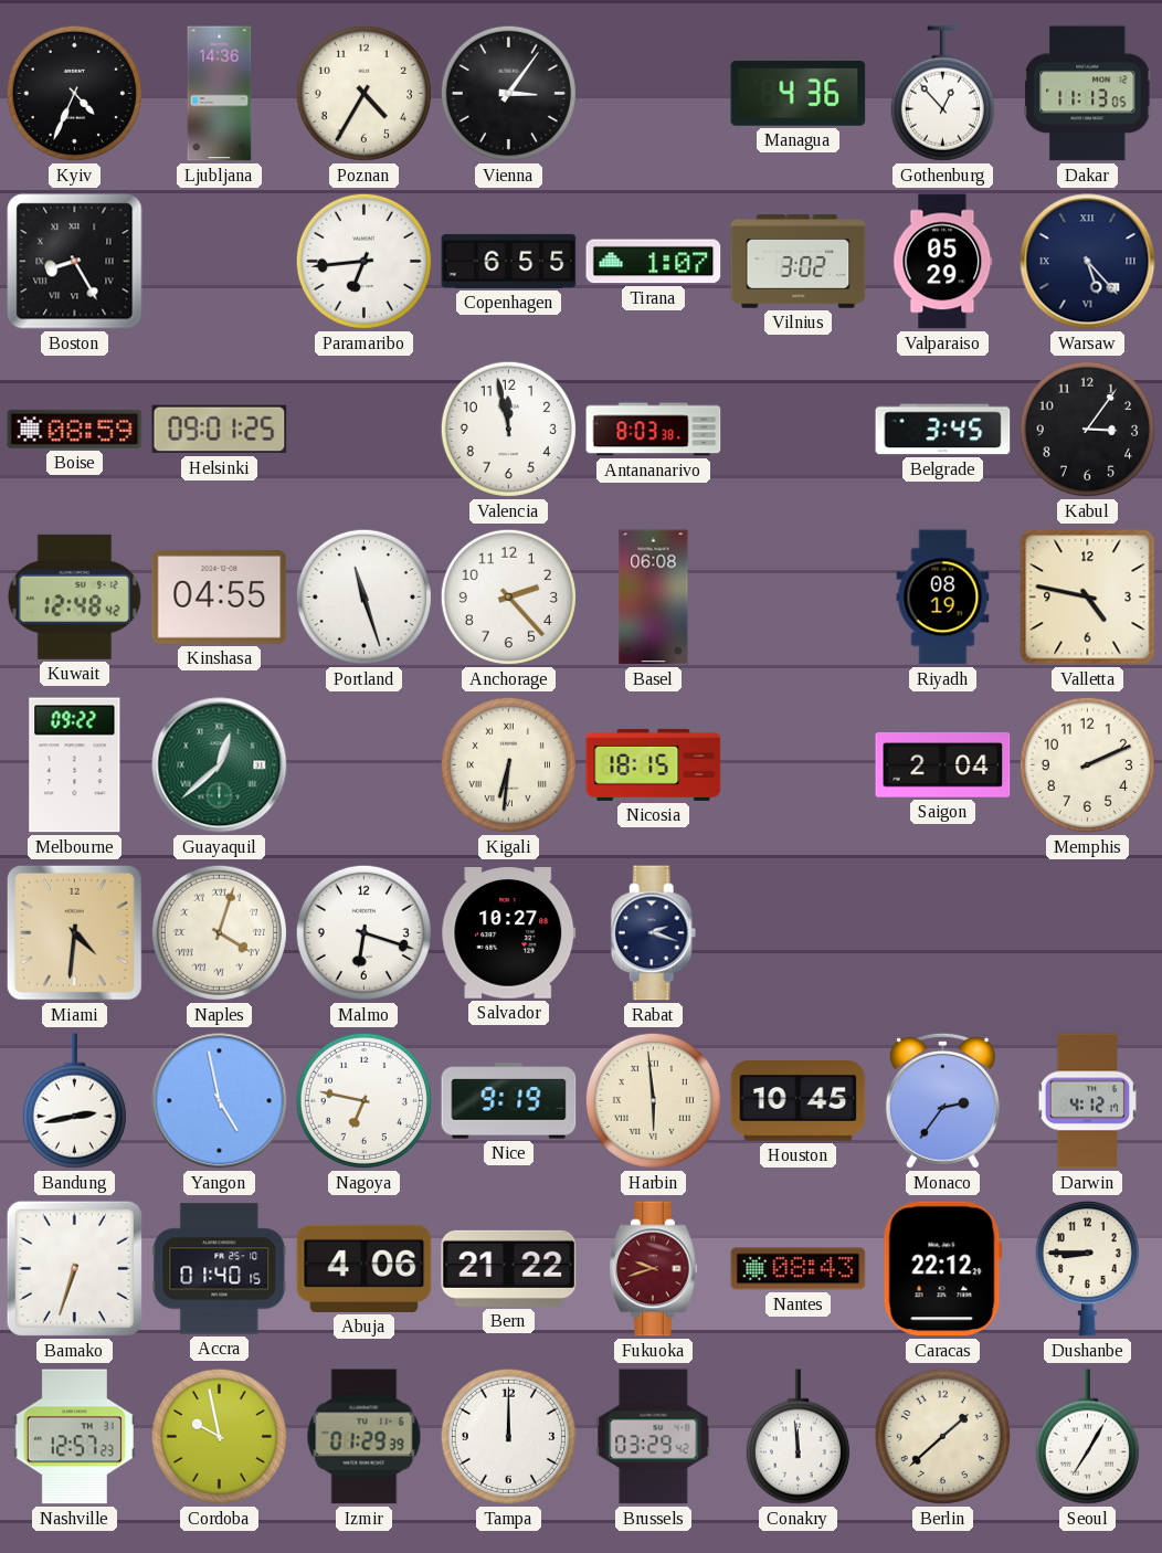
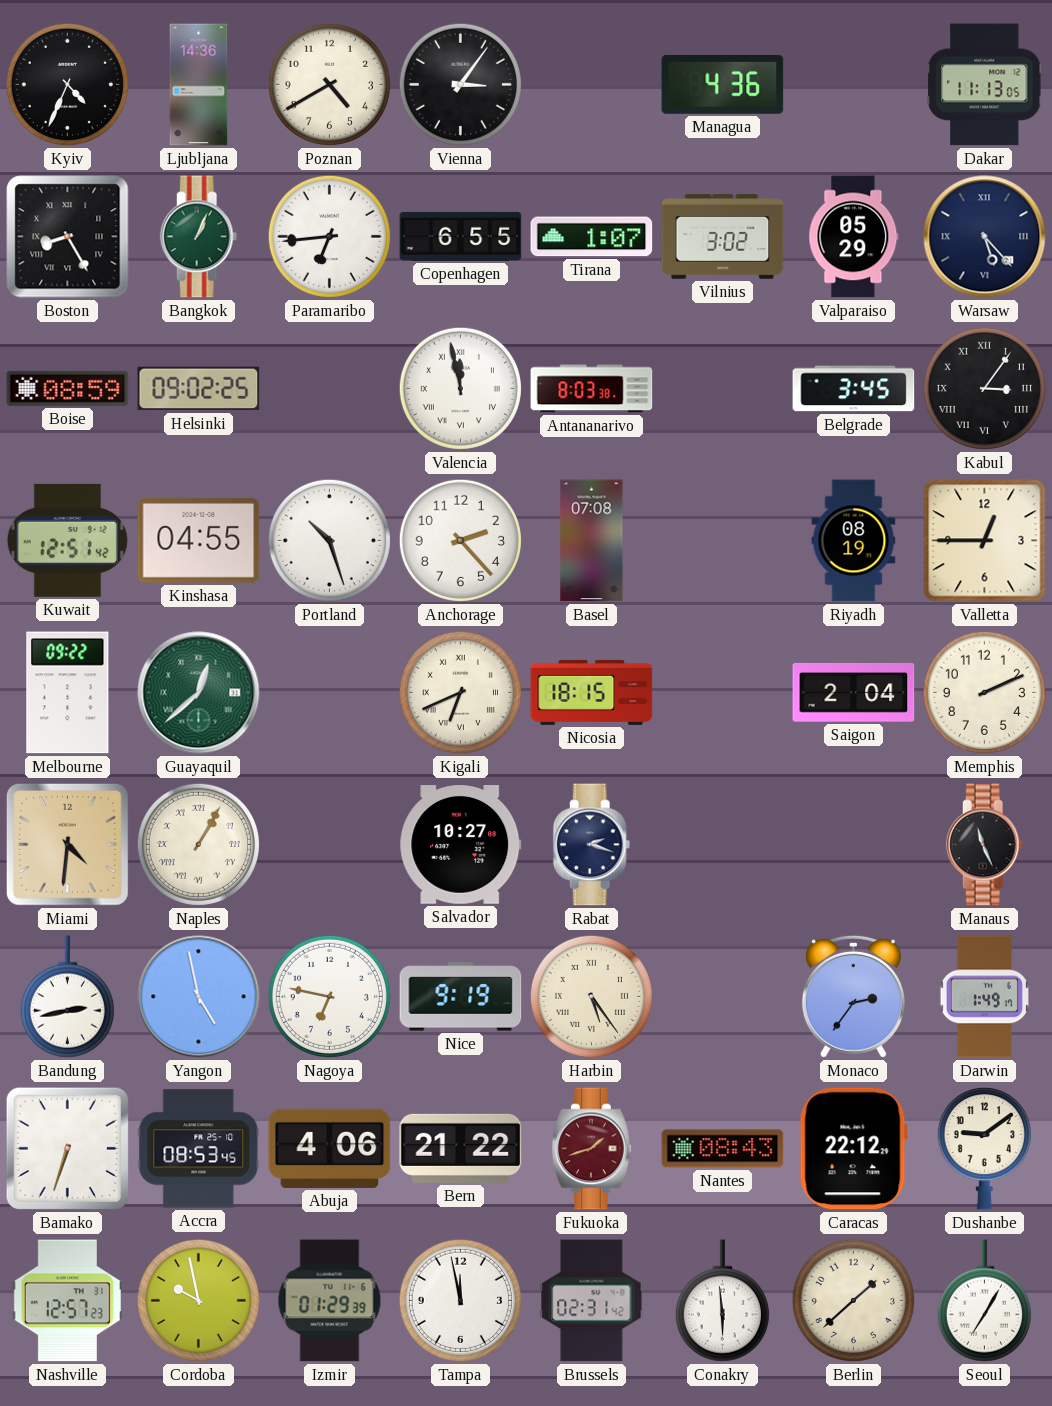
Poznan: 4:35 -> 4:40 (329, 84)
Gothenburg: 12:53 -> none (942, 94)
Bangkok: none -> 1:04 (199, 237)
Helsinki: 09:01 -> 09:02 (199, 389)
Valencia numerals: Arabic -> Roman (460, 388)
Kabul numerals: Arabic -> Roman (984, 388)
Kuwait: 12:48 -> 12:51 (67, 540)
Portland: 11:27 -> 10:27 (329, 540)
Basel: 06:08 -> 07:08 (592, 541)
Valletta: 4:47 -> 12:45 (985, 541)
Kigali: 6:31 -> 6:41 (460, 692)
Naples: 4:03 -> 1:05 (198, 844)
Malmo: 6:18 -> none (363, 932)
Manaus: none -> 11:26 (985, 845)
Harbin: 5:59 -> 5:24 (591, 996)
Houston: 10:45 -> none (799, 1101)
Darwin: 4:12 -> 1:49 (984, 997)
Accra: 01:40 -> 08:53 (199, 1149)
Fukuoka: 9:42 -> 1:42 (592, 1149)
Dushanbe: 8:45 -> 9:09 (984, 1149)
Tampa: 12:00 -> 11:58 (460, 1300)
Brussels: 03:29 -> 02:31 (592, 1301)
Conakry: 11:59 -> 5:59 (722, 1301)
